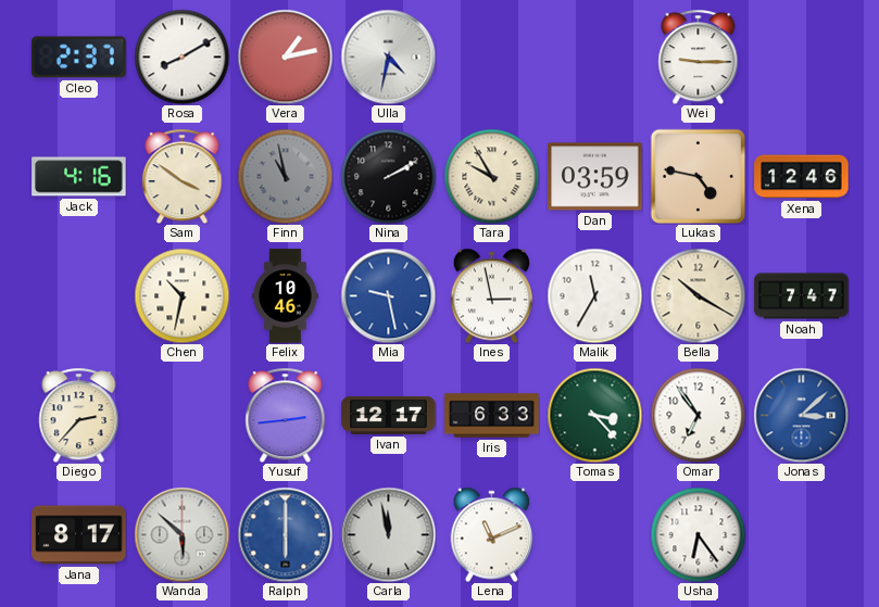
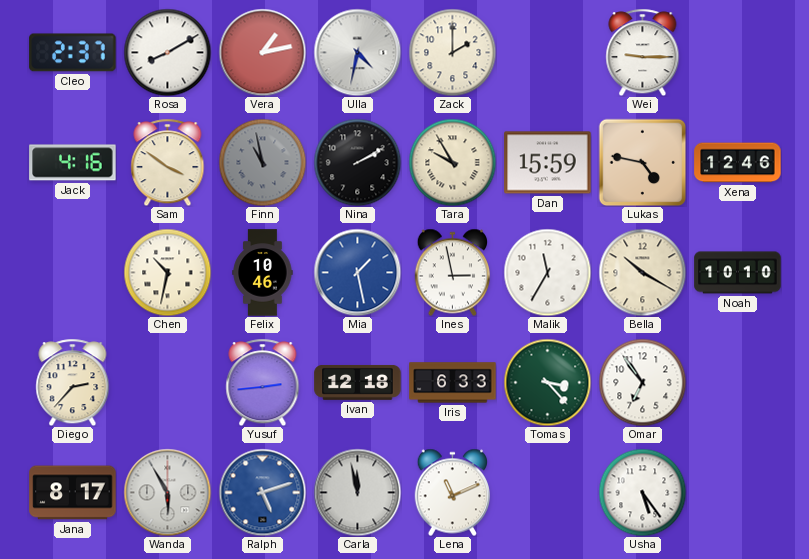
Zack: none -> 2:00 (452, 52)
Dan: 03:59 -> 15:59 (548, 163)
Mia: 9:28 -> 1:28 (357, 272)
Noah: 7:47 -> 10:10 (738, 273)
Ivan: 12:17 -> 12:18 (358, 382)
Jonas: 3:08 -> none (801, 415)
Wanda: 5:52 -> 5:55 (167, 492)
Ralph: 6:00 -> 5:12 (262, 492)
Usha: 6:24 -> 5:24 (642, 492)
